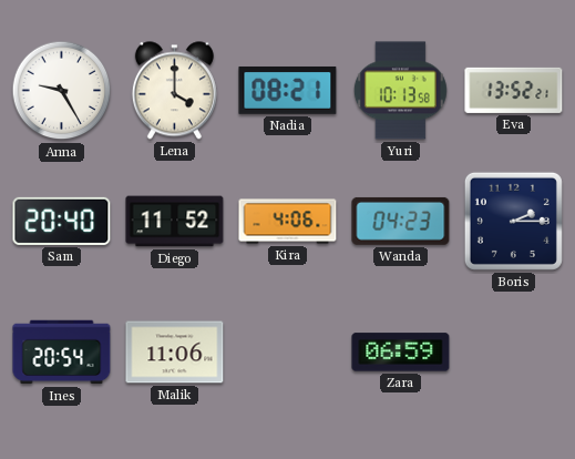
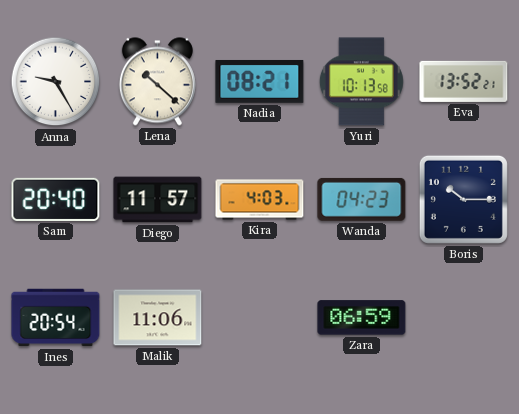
Lena: 4:00 -> 10:22 (157, 82)
Diego: 11:52 -> 11:57 (158, 200)
Kira: 4:06 -> 4:03 (260, 200)
Boris: 2:15 -> 10:15 (463, 199)
